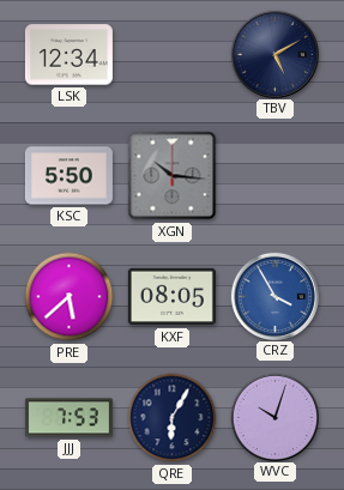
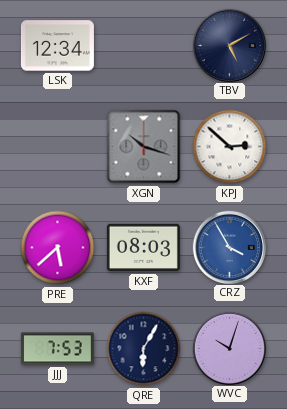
KSC: 5:50 -> none (68, 176)
XGN: 10:16 -> 10:18 (144, 147)
KPJ: none -> 2:52 (230, 147)
KXF: 08:05 -> 08:03 (143, 248)
